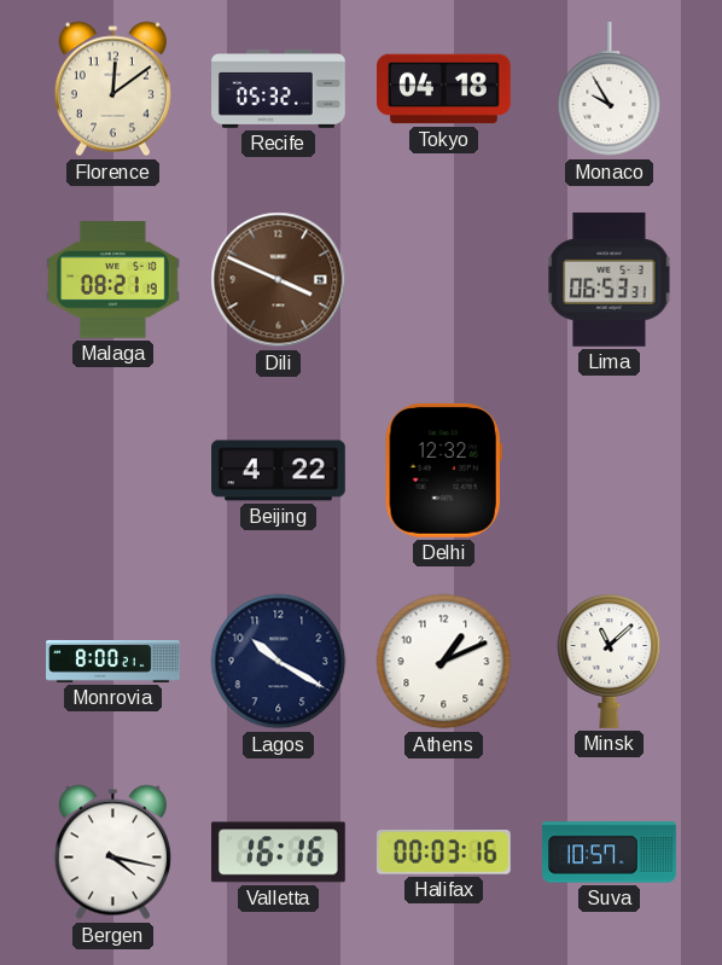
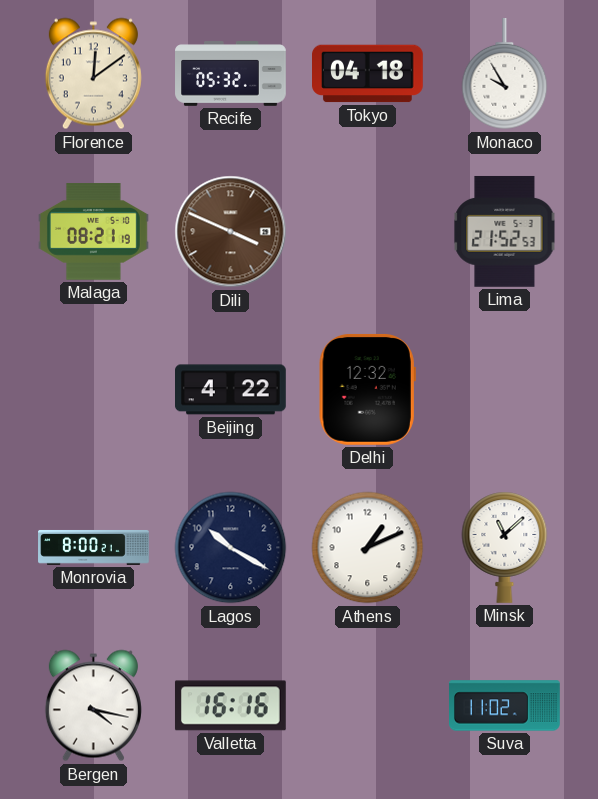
Lima: 06:53 -> 21:52 (505, 231)
Halifax: 00:03 -> none (443, 853)
Suva: 10:57 -> 11:02 (505, 706)
